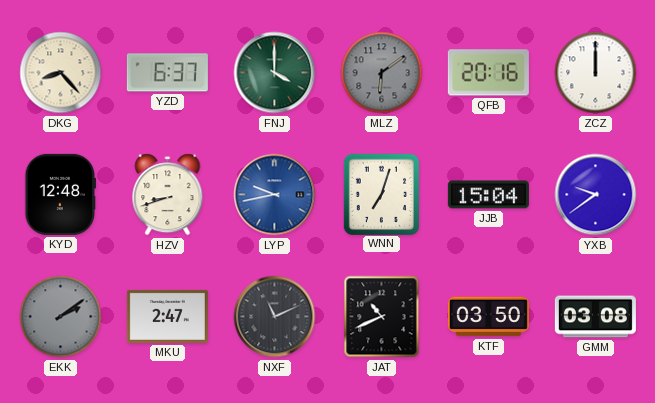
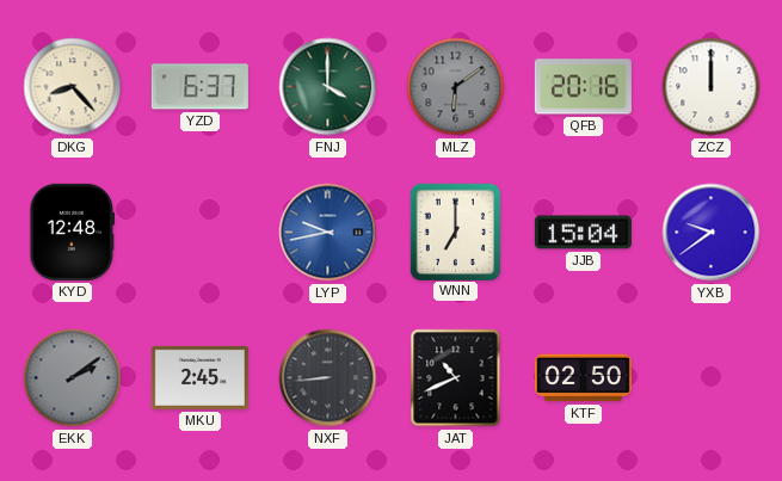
HZV: 8:42 -> none (168, 195)
WNN: 7:03 -> 7:00 (455, 232)
MKU: 2:47 -> 2:45 (199, 377)
NXF: 11:11 -> 8:44 (328, 378)
KTF: 03:50 -> 02:50 (583, 378)
GMM: 03:08 -> none (595, 317)
